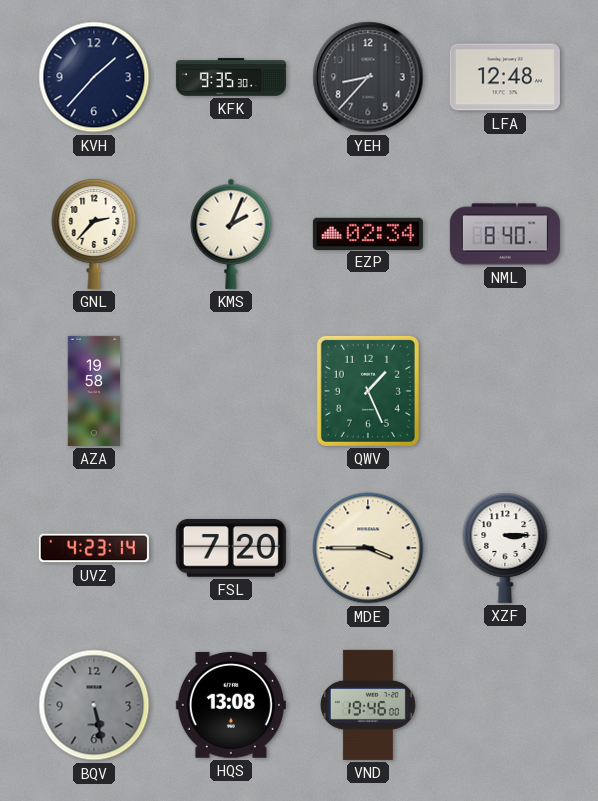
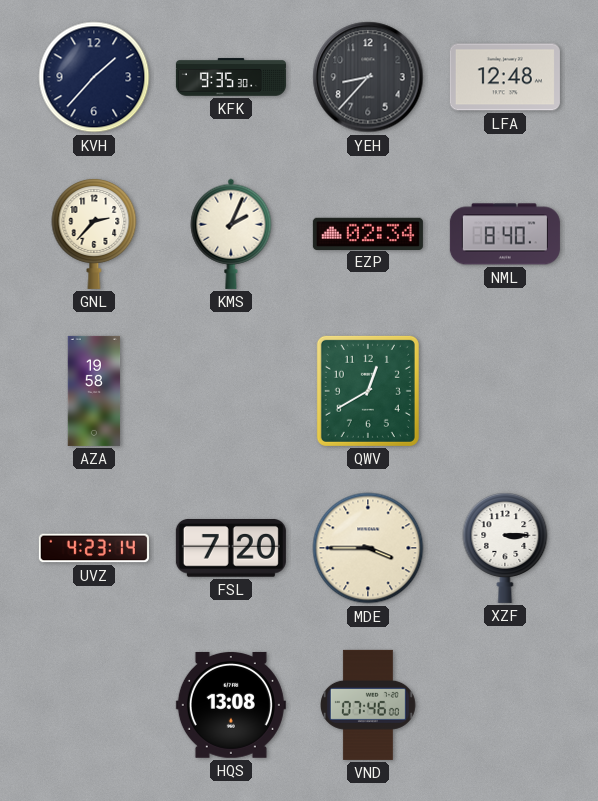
QWV: 1:26 -> 12:40 (368, 391)
BQV: 5:28 -> none (94, 705)
VND: 19:46 -> 07:46 (368, 705)
